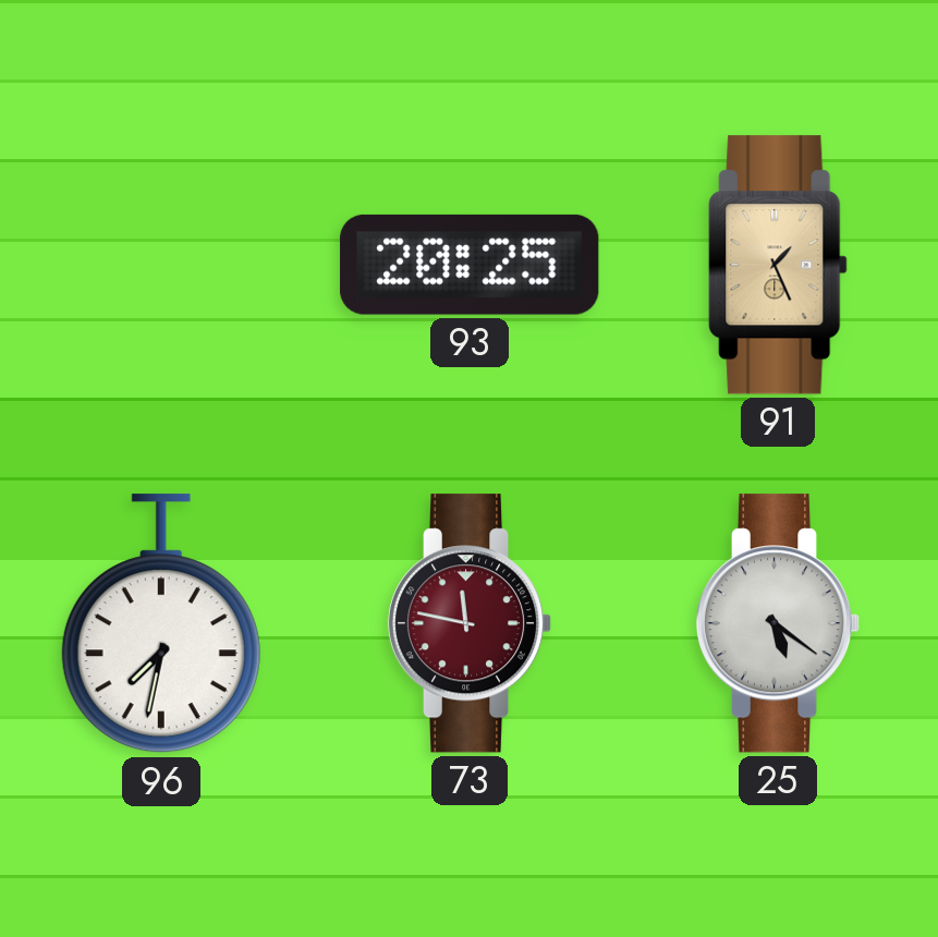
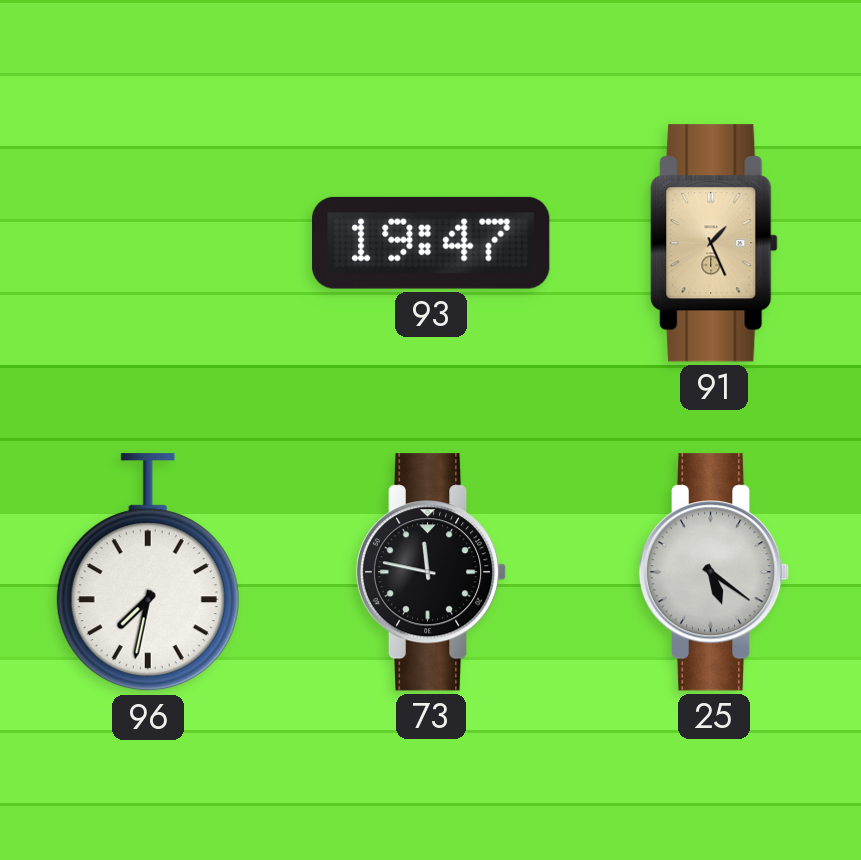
93: 20:25 -> 19:47 (431, 243)
73 dial: burgundy -> black (431, 572)
